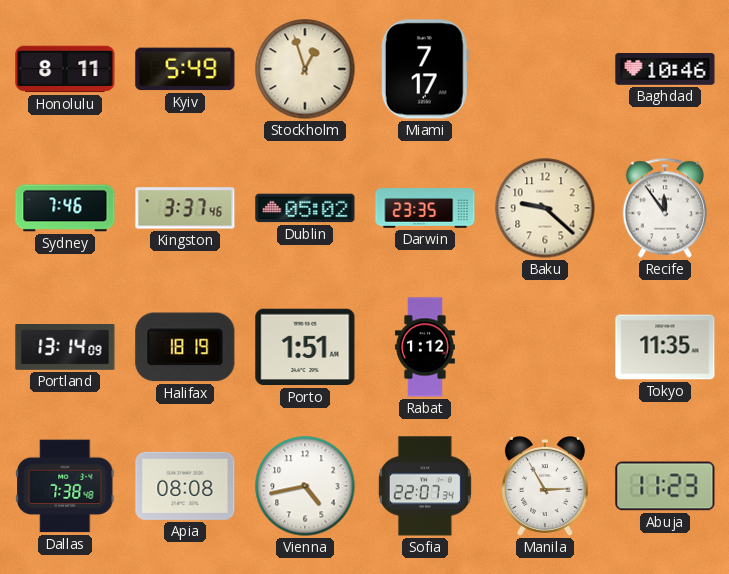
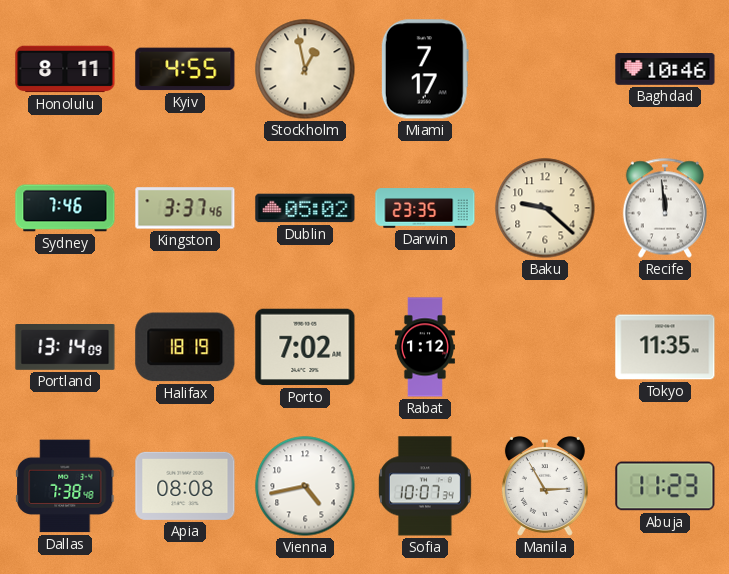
Kyiv: 5:49 -> 4:55 (185, 69)
Stockholm: 12:57 -> 12:58 (305, 69)
Recife: 11:54 -> 11:59 (665, 208)
Porto: 1:51 -> 7:02 (305, 347)
Sofia: 22:07 -> 10:07 (425, 486)
